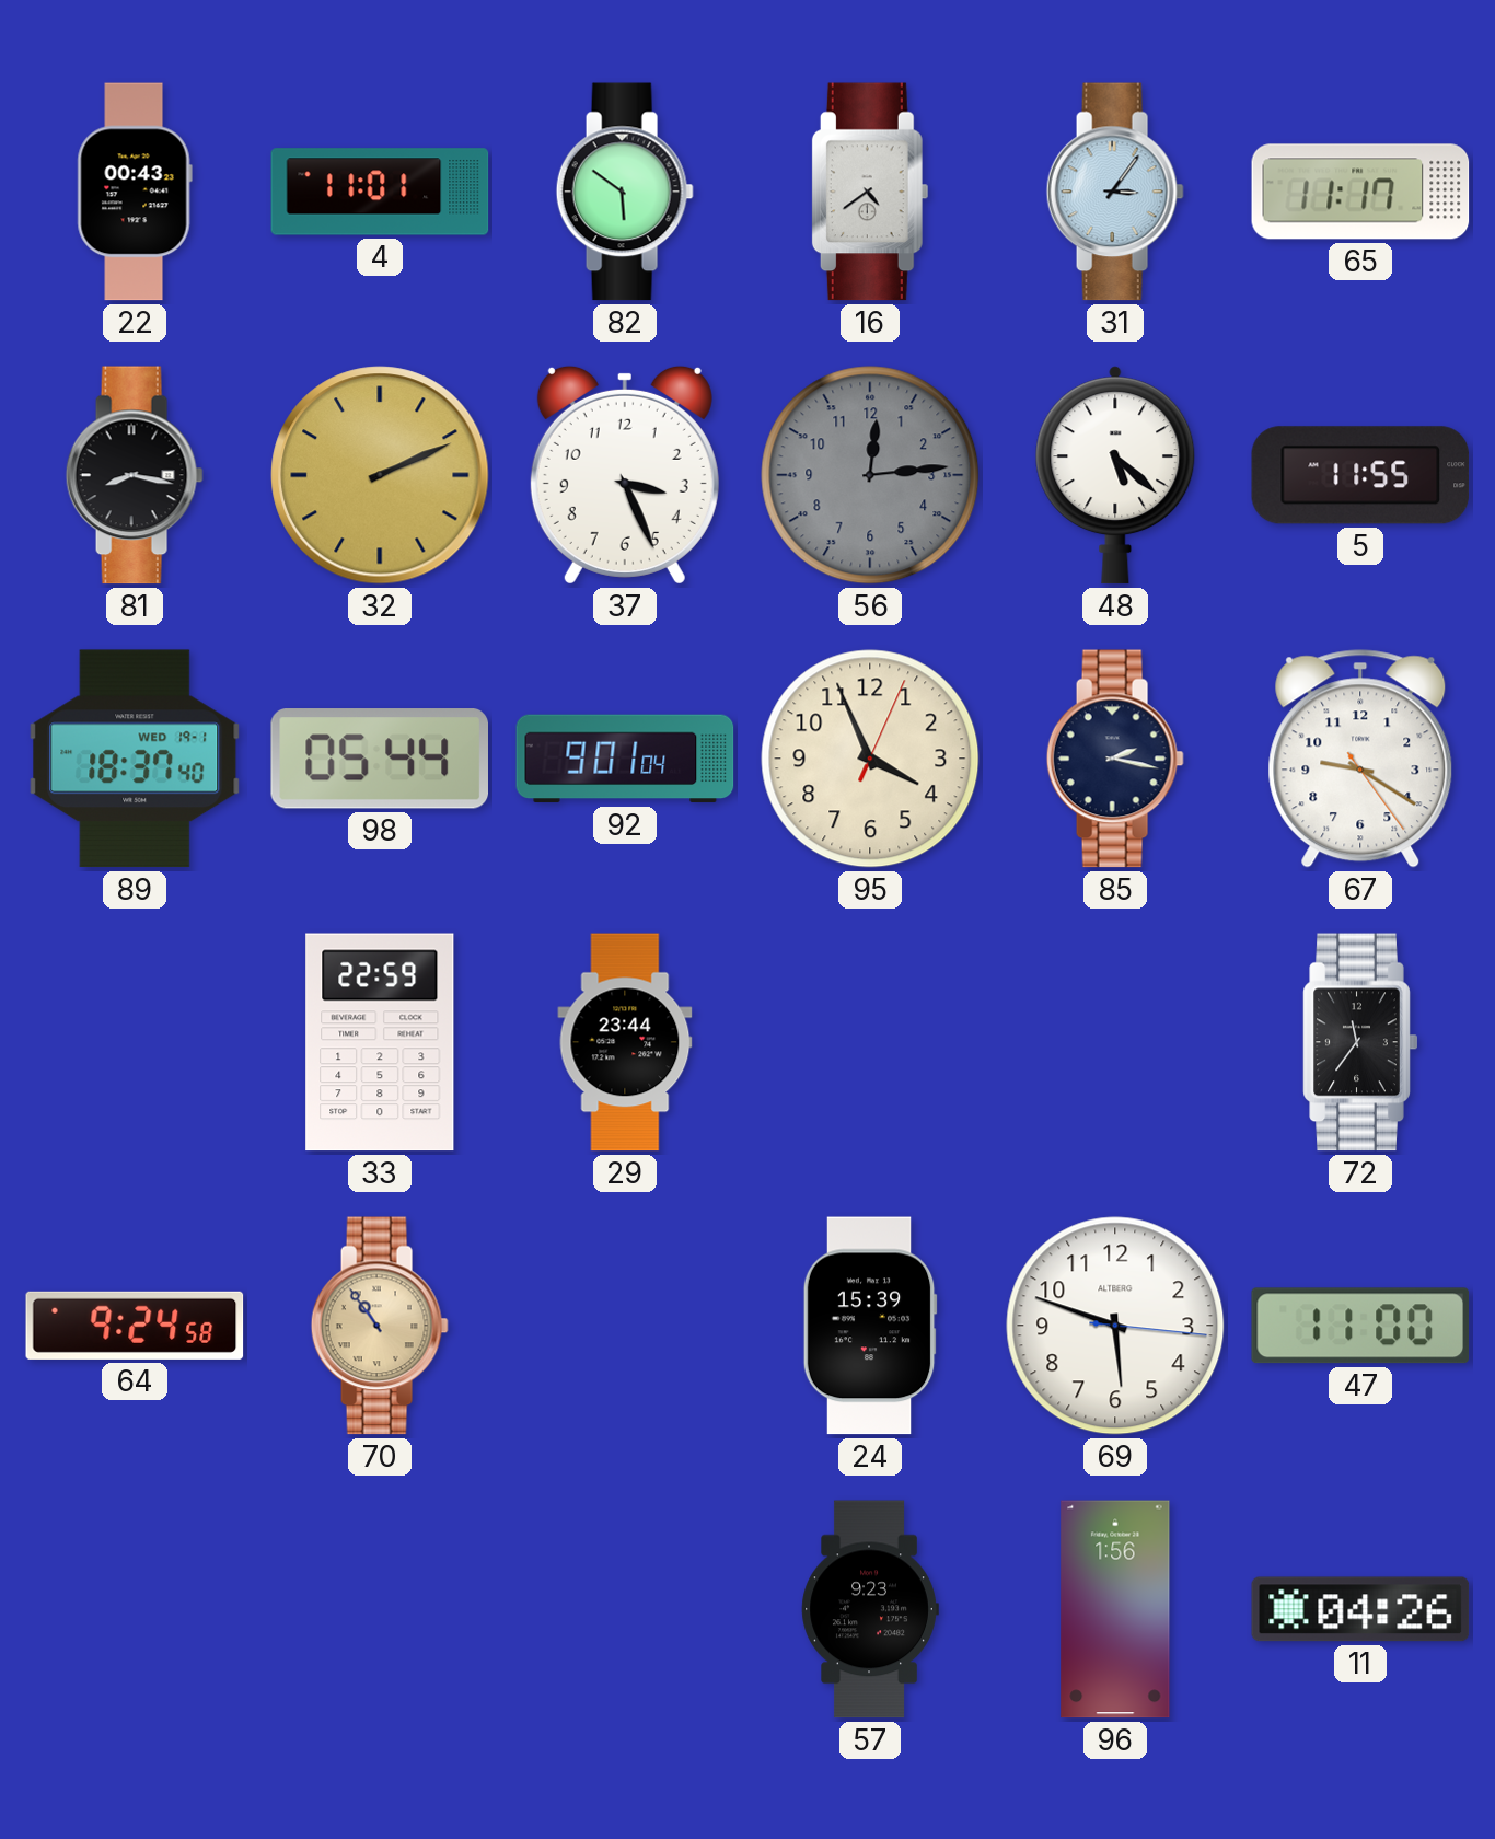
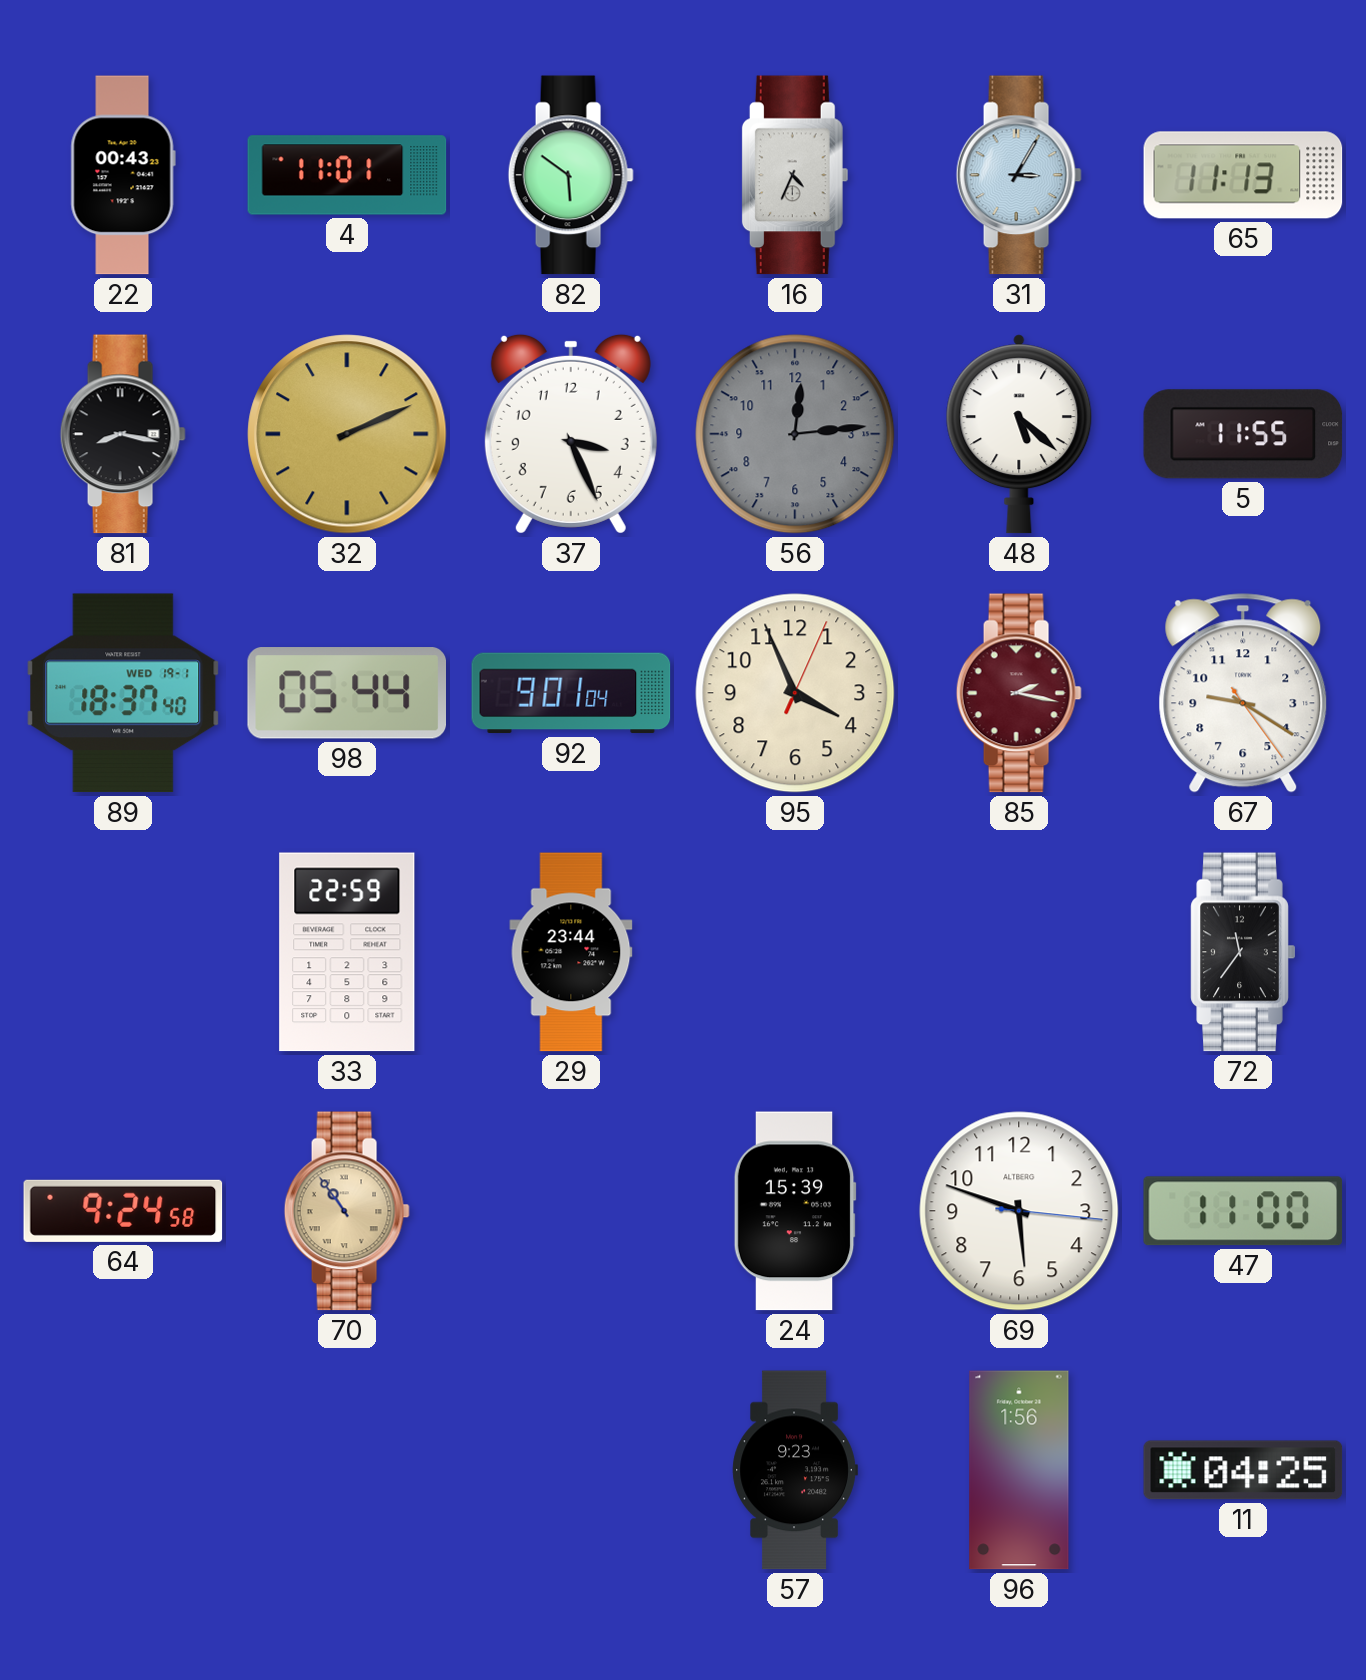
16: 4:39 -> 4:34 (795, 175)
31: 3:06 -> 3:05 (1019, 175)
65: 11:17 -> 11:13 (1243, 175)
85 dial: navy -> burgundy (1019, 693)
11: 04:26 -> 04:25 (1243, 1470)
